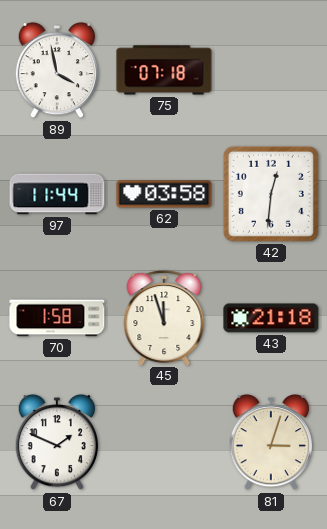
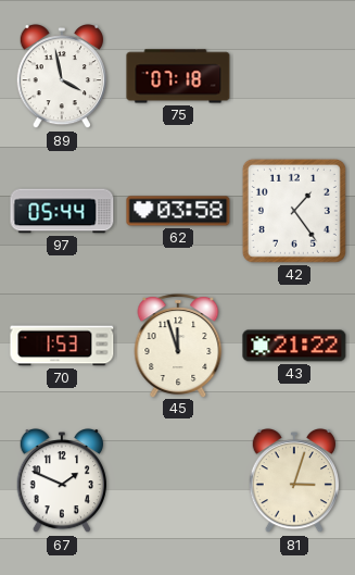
97: 11:44 -> 05:44 (62, 211)
42: 12:31 -> 1:24 (294, 211)
70: 1:58 -> 1:53 (62, 346)
43: 21:18 -> 21:22 (294, 346)
